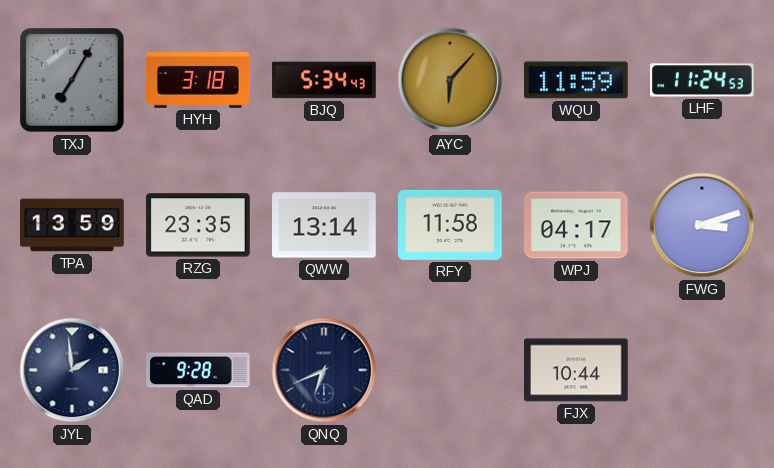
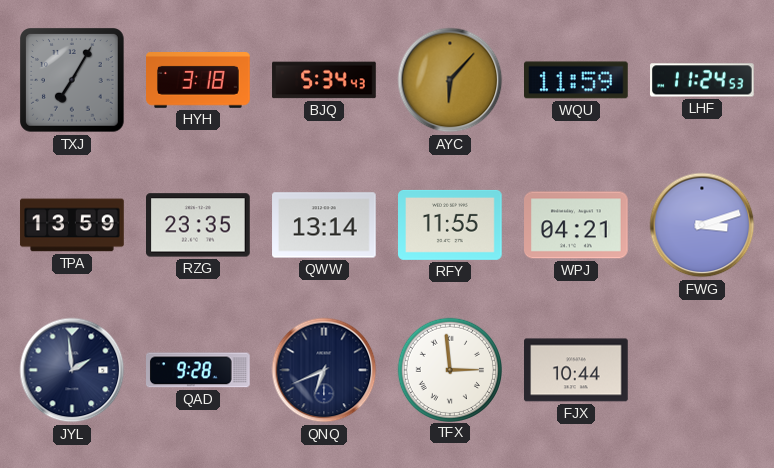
RFY: 11:58 -> 11:55 (450, 225)
WPJ: 04:17 -> 04:21 (576, 225)
TFX: none -> 2:59 (449, 369)
